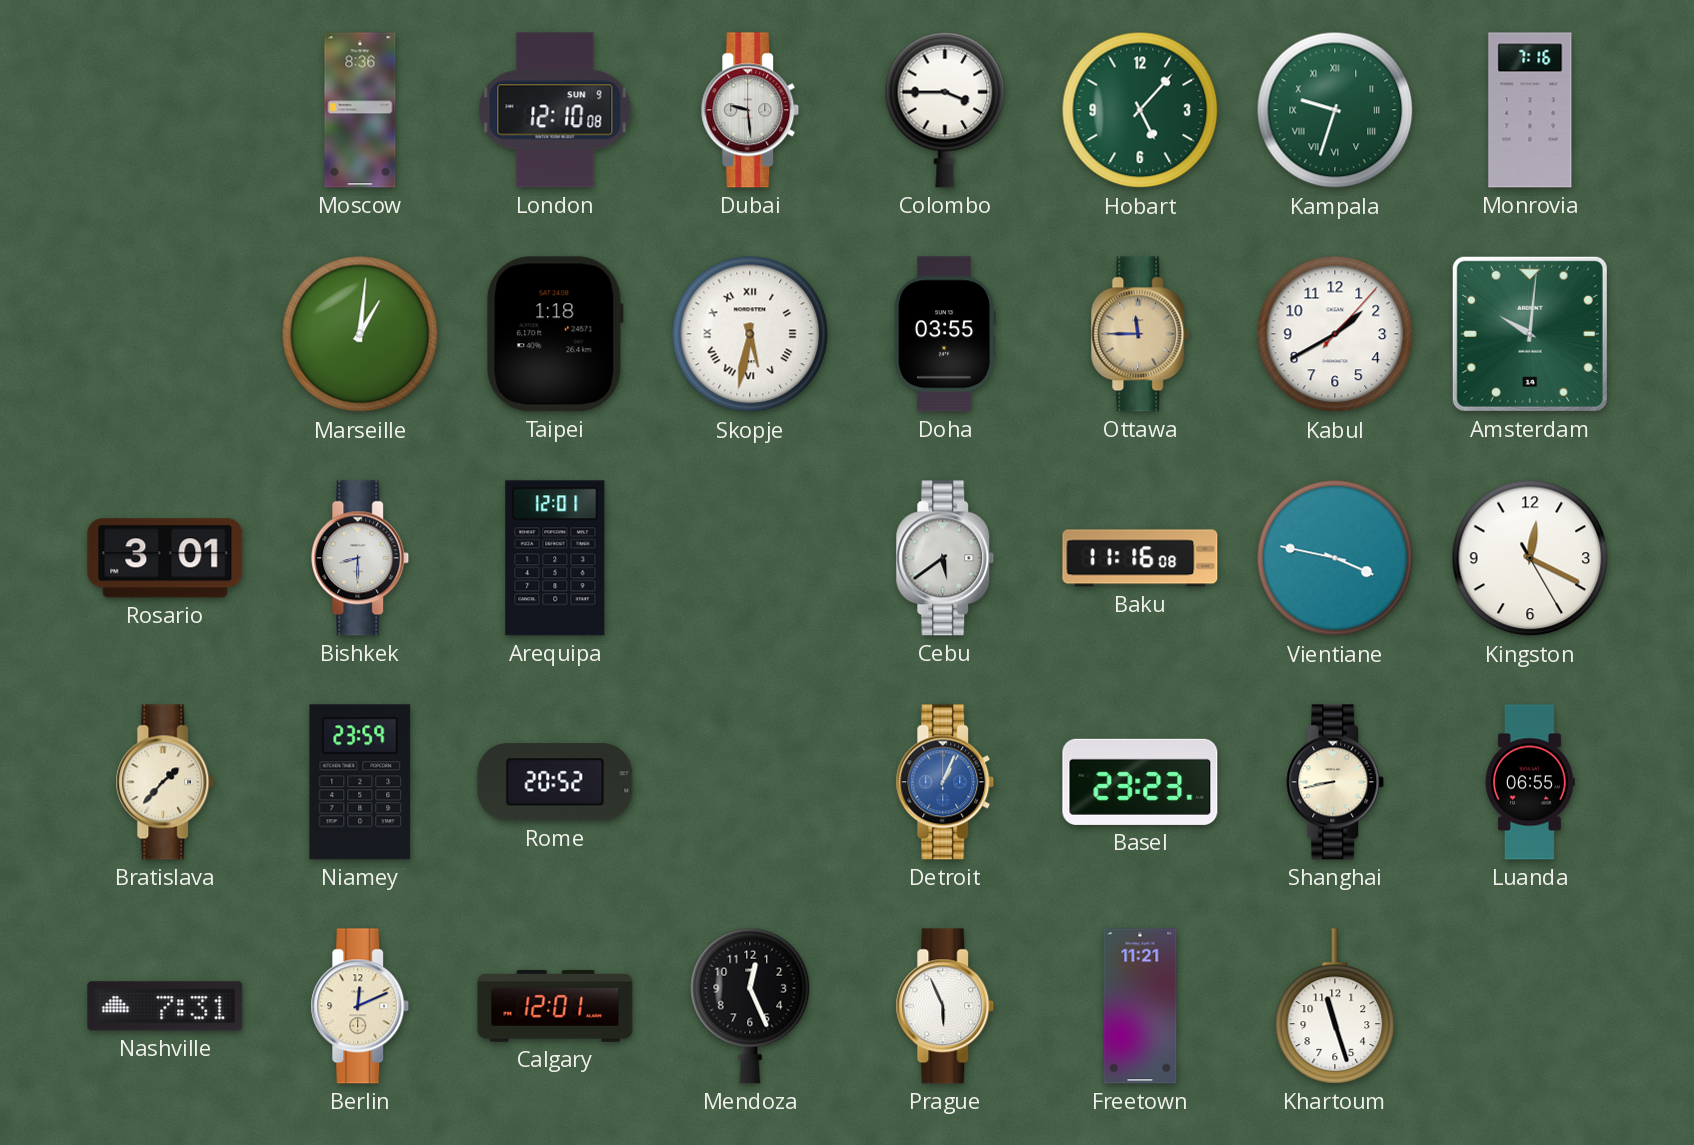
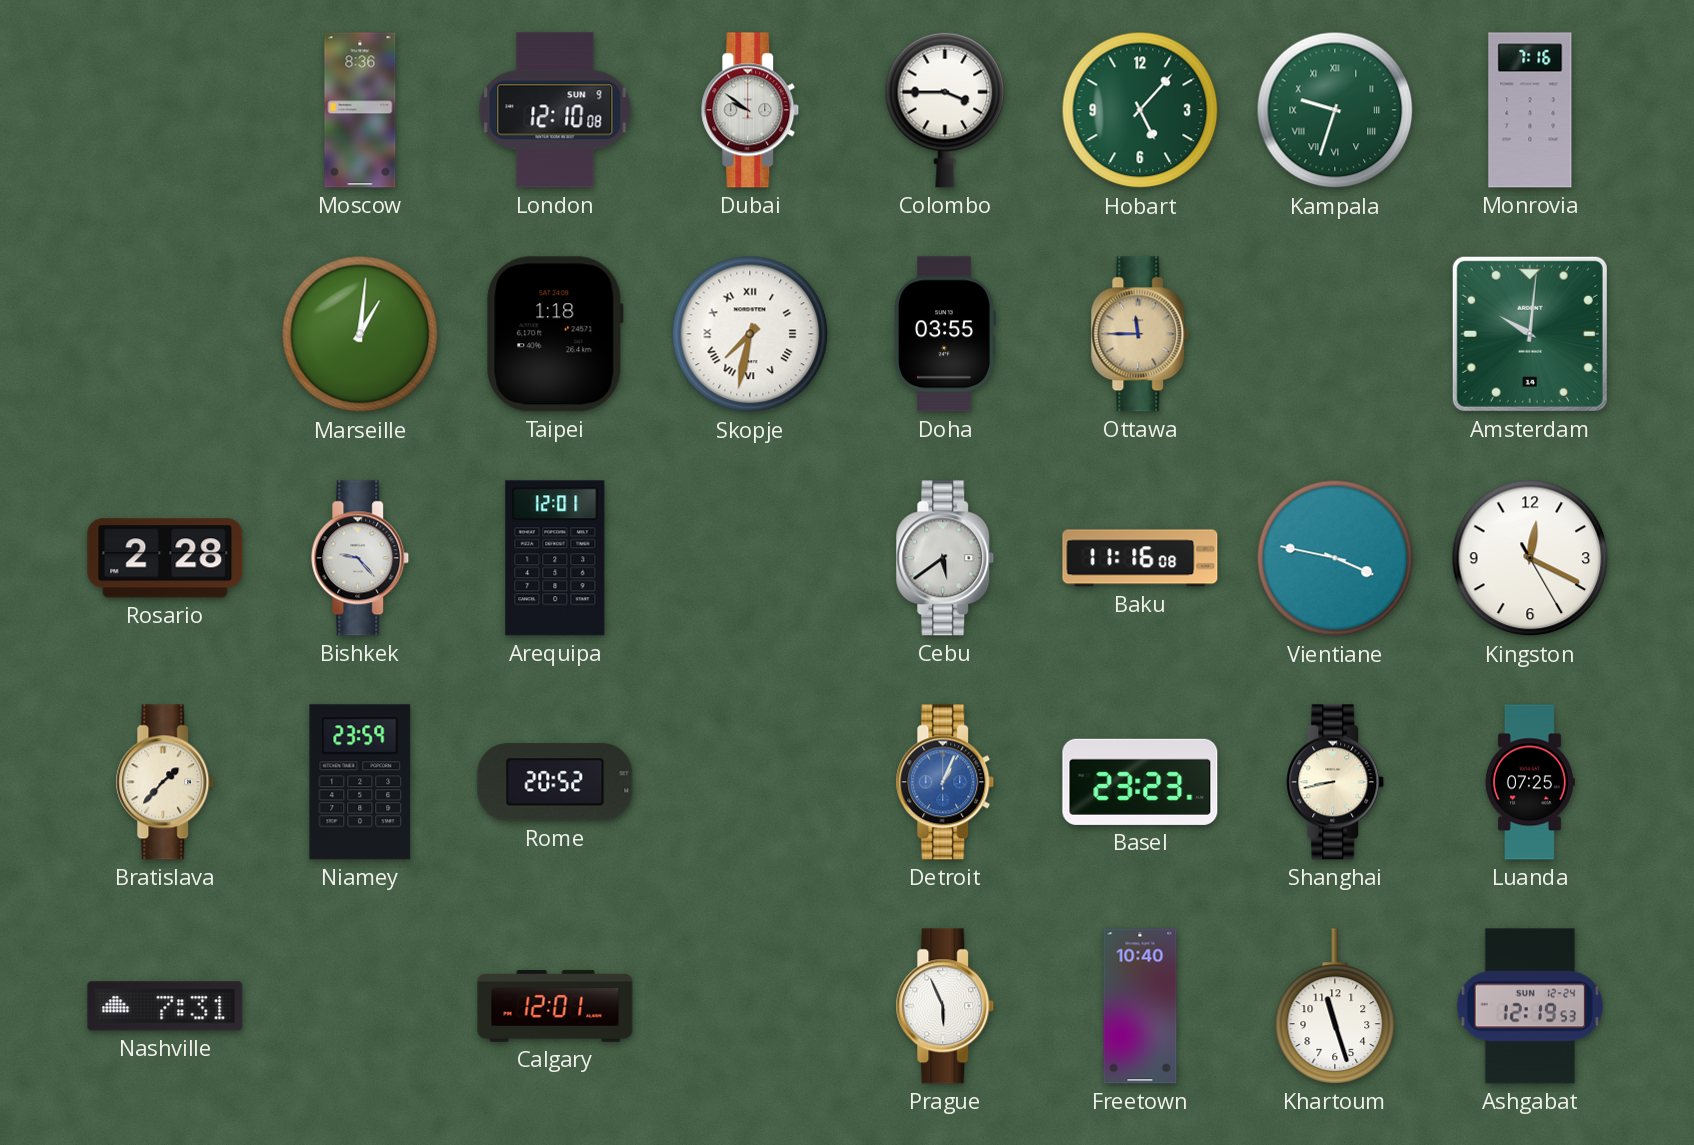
Dubai: 9:29 -> 9:51 (750, 110)
Skopje: 5:32 -> 7:32 (750, 334)
Kabul: 1:40 -> none (1335, 334)
Rosario: 3:01 -> 2:28 (165, 558)
Bishkek: 8:30 -> 9:23 (360, 558)
Luanda: 06:55 -> 07:25 (1531, 782)
Berlin: 12:11 -> none (360, 1006)
Mendoza: 12:26 -> none (750, 1006)
Freetown: 11:21 -> 10:40 (1140, 1006)
Ashgabat: none -> 12:19 (1529, 1006)
